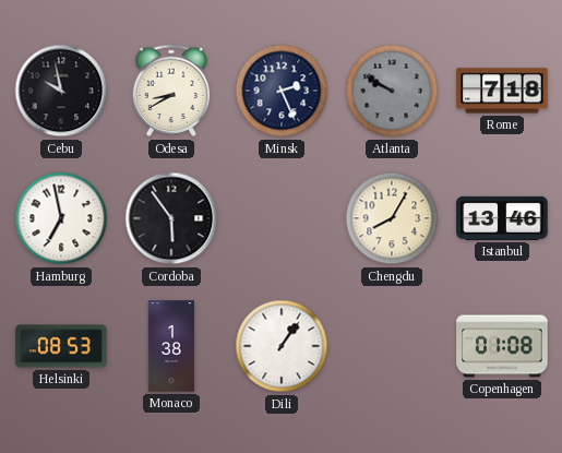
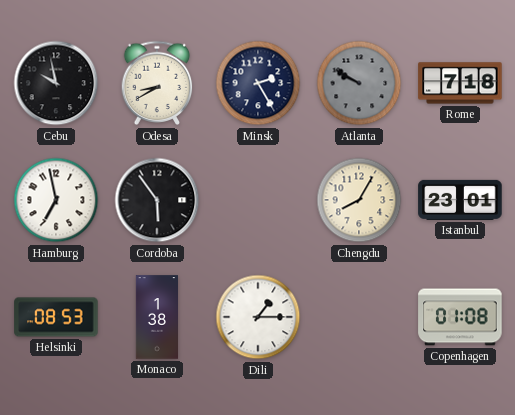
Minsk: 2:26 -> 2:25 (258, 83)
Istanbul: 13:46 -> 23:01 (460, 200)
Dili: 1:06 -> 1:15 (258, 317)
